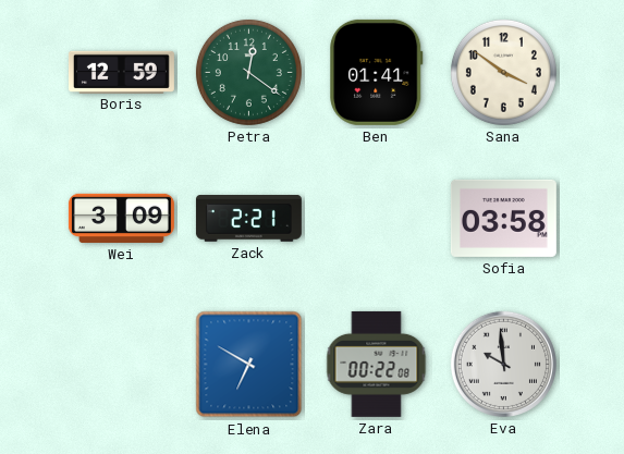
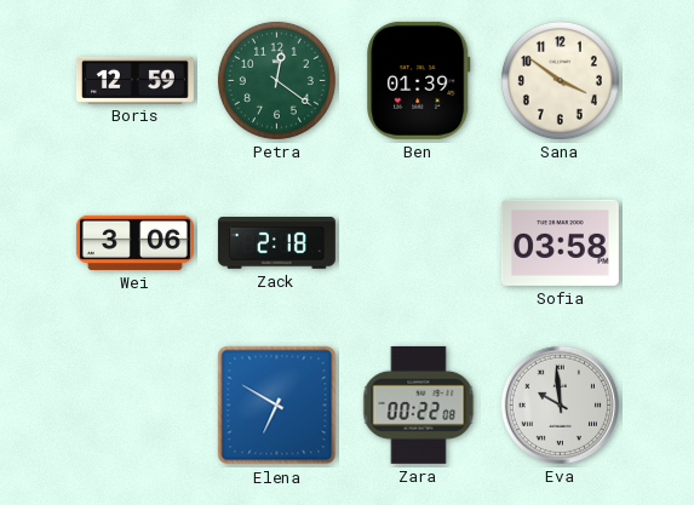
Ben: 01:41 -> 01:39 (419, 80)
Wei: 3:09 -> 3:06 (134, 242)
Zack: 2:21 -> 2:18 (276, 243)
